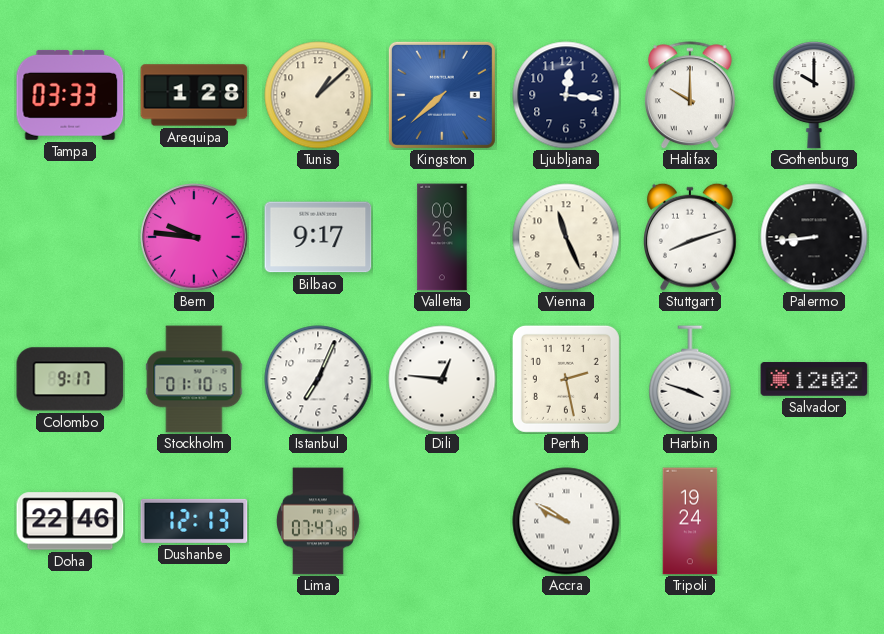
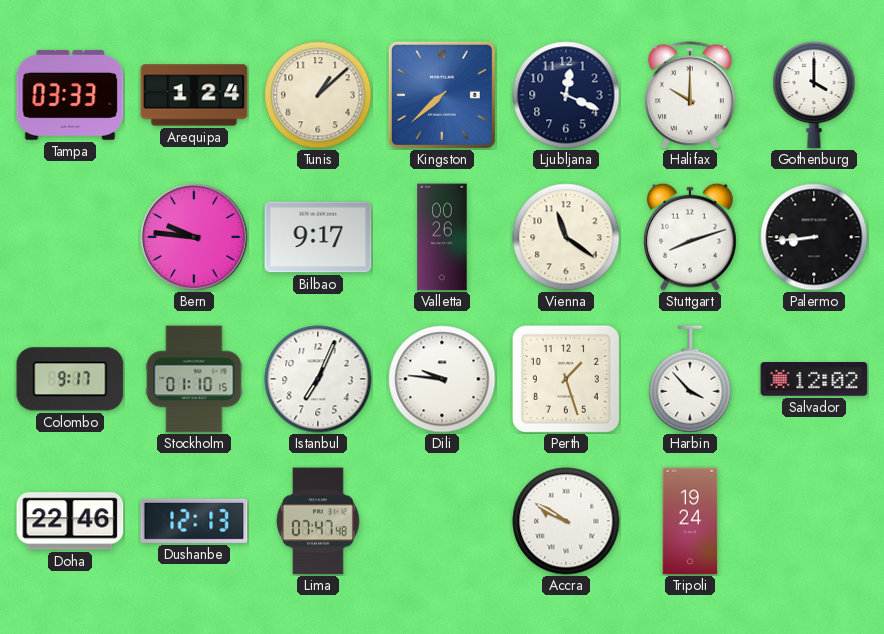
Arequipa: 1:28 -> 1:24 (194, 95)
Ljubljana: 12:16 -> 12:19 (566, 95)
Gothenburg: 10:00 -> 4:00 (814, 95)
Vienna: 11:26 -> 11:21 (566, 237)
Dili: 12:46 -> 9:46 (442, 379)
Perth: 2:28 -> 1:27 (566, 379)
Harbin: 3:48 -> 3:53 (690, 379)
